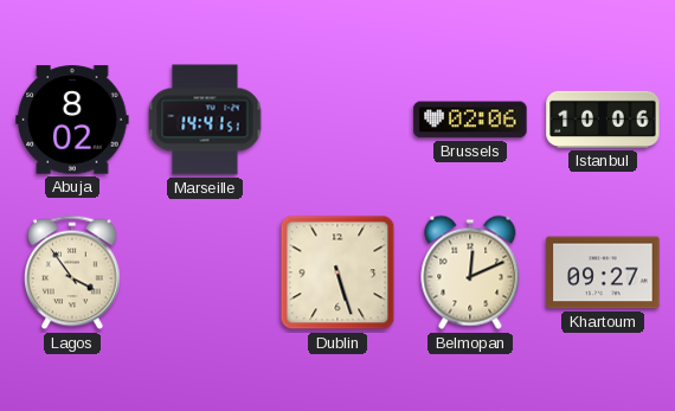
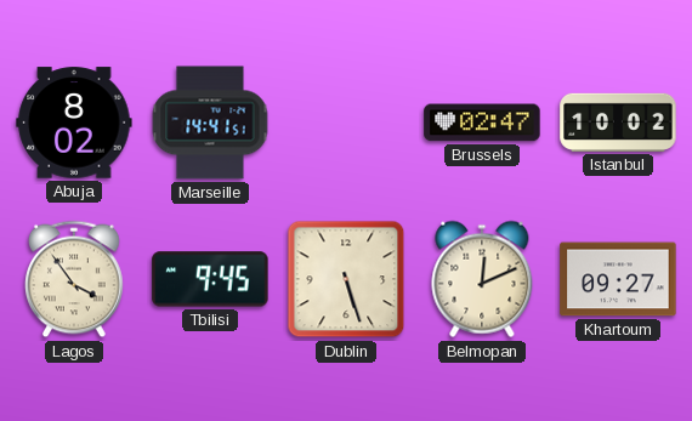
Brussels: 02:06 -> 02:47 (482, 123)
Istanbul: 10:06 -> 10:02 (618, 123)
Tbilisi: none -> 9:45 (210, 279)
